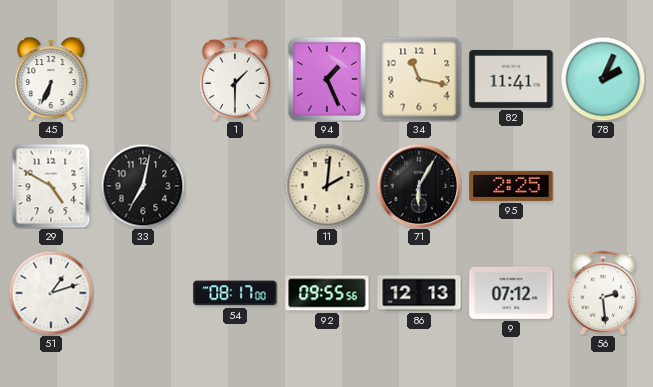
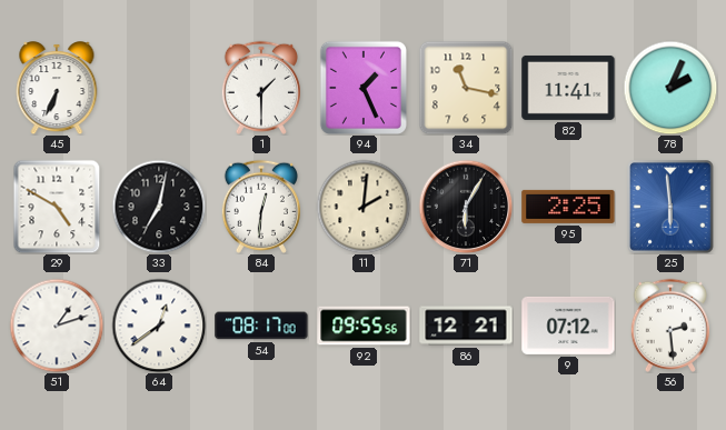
84: none -> 12:31 (261, 207)
25: none -> 5:59 (672, 208)
64: none -> 12:39 (159, 326)
86: 12:13 -> 12:21 (466, 326)
